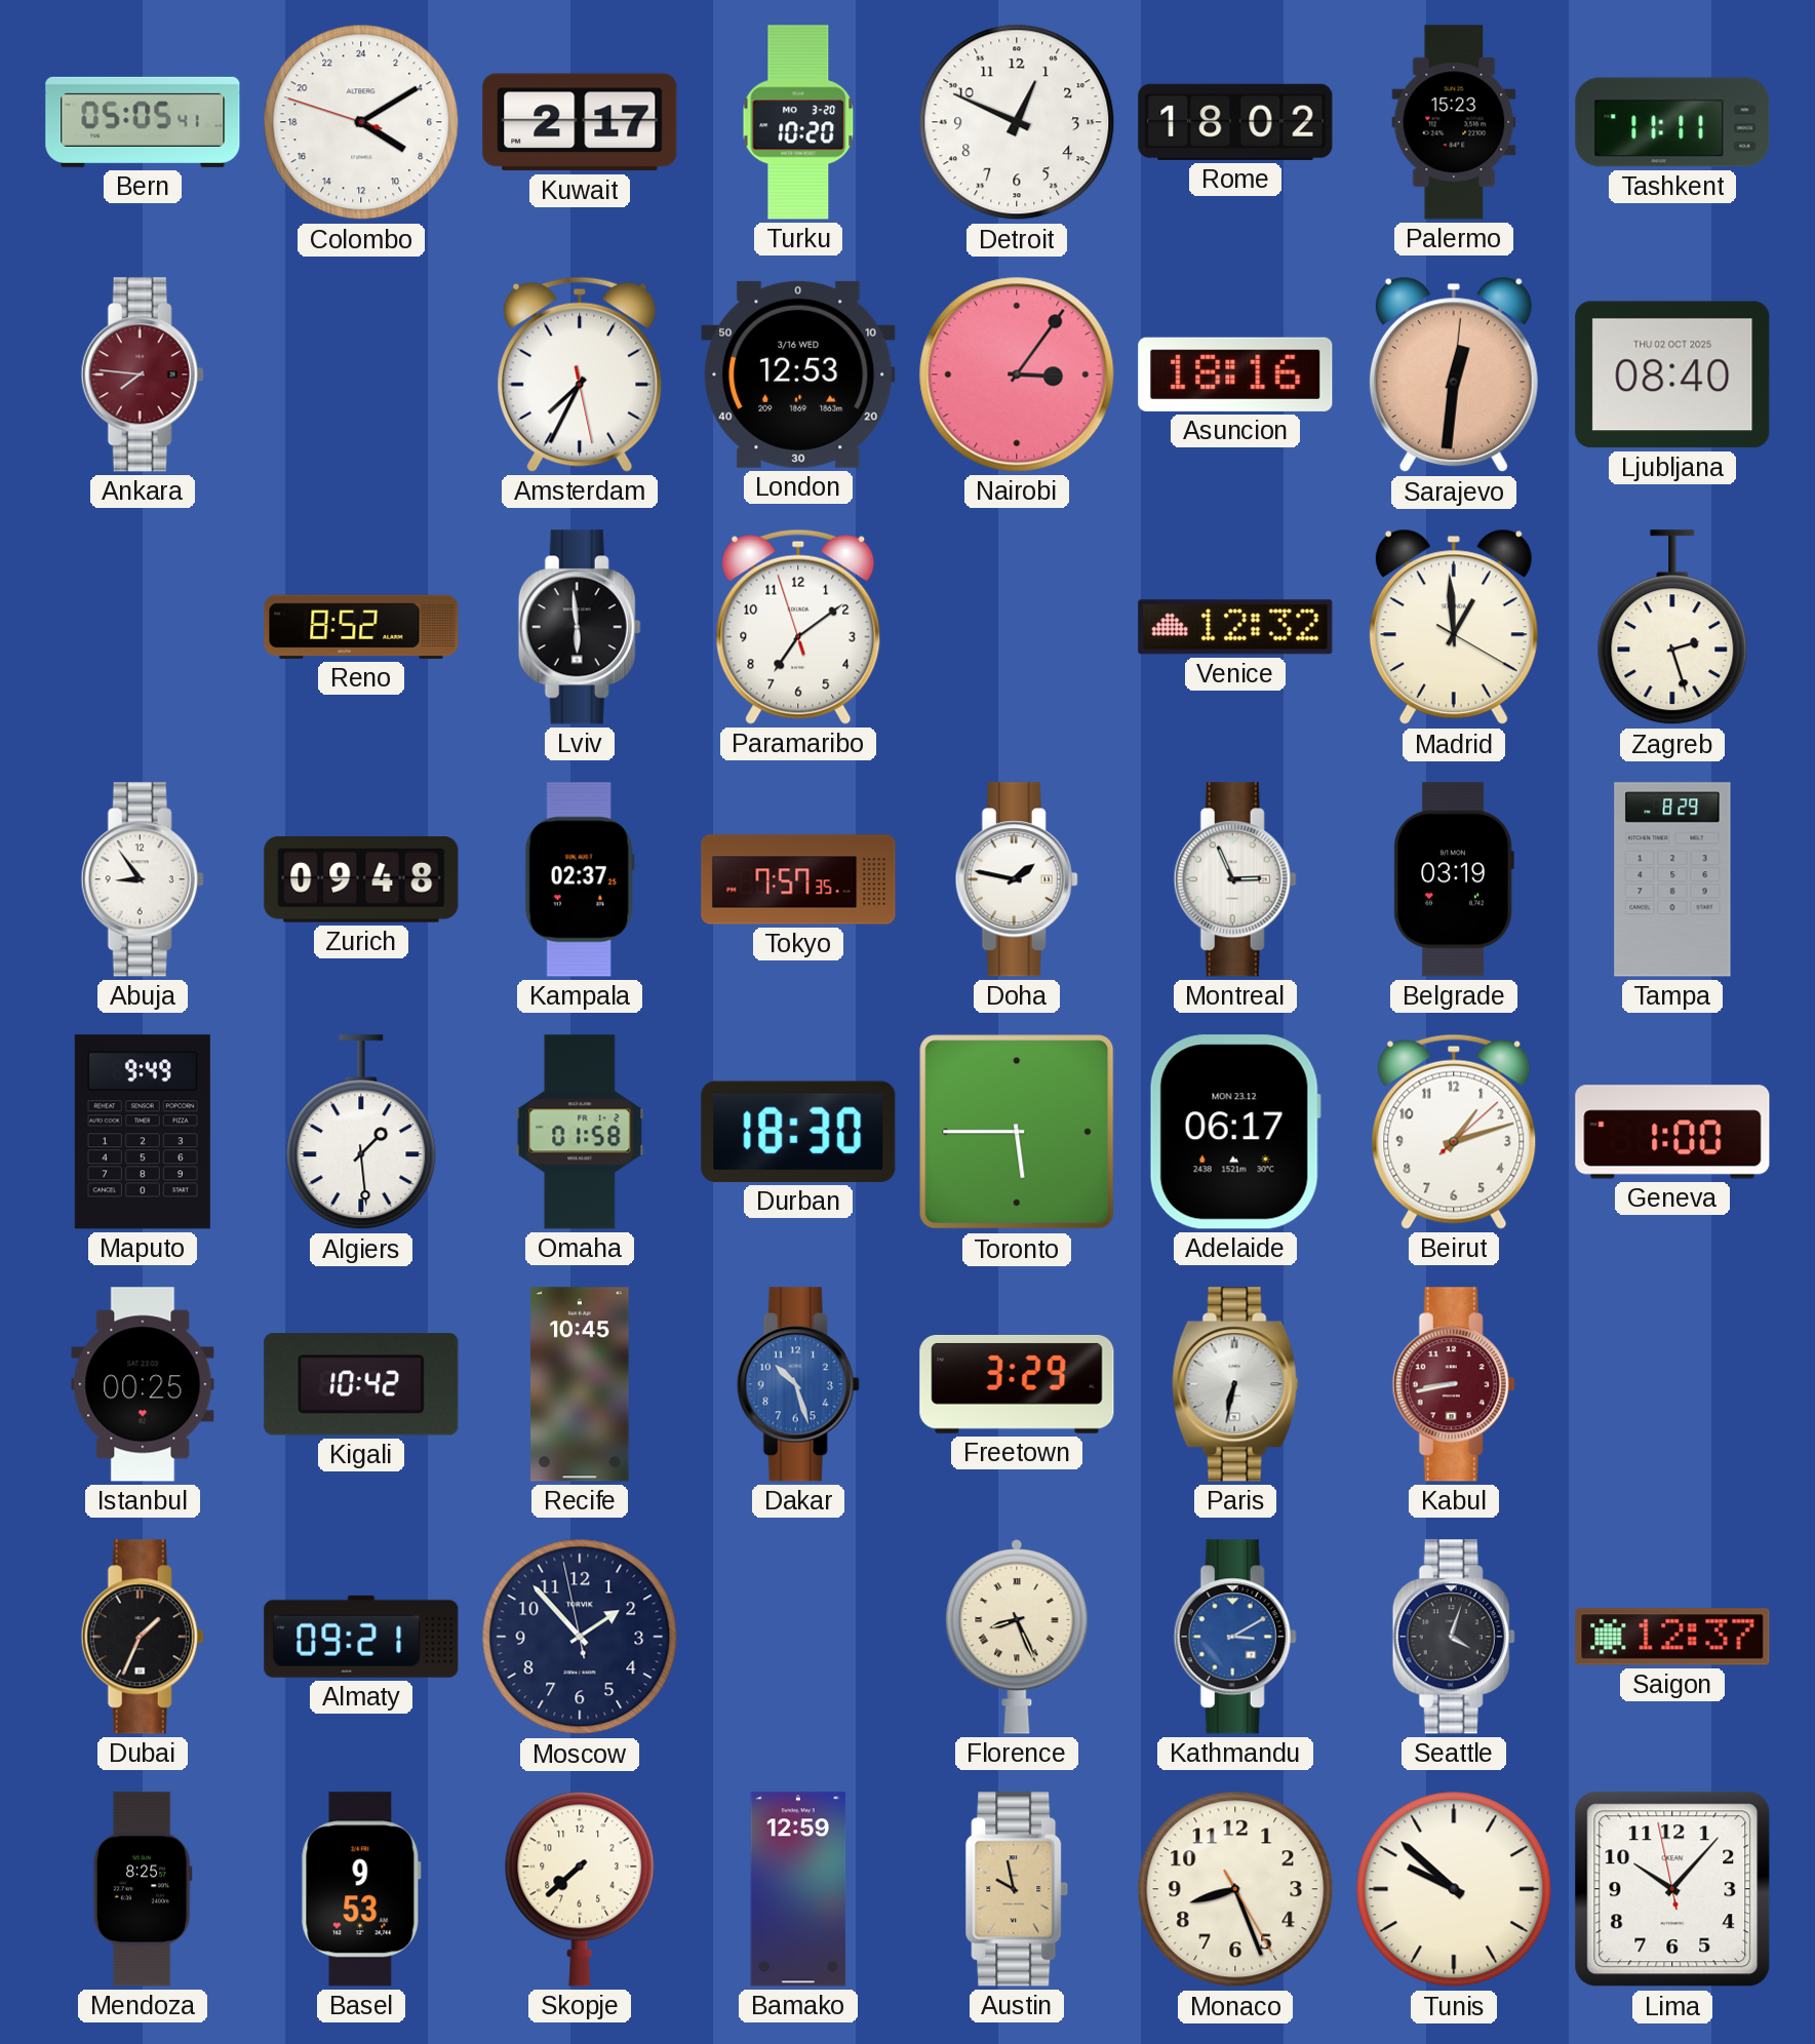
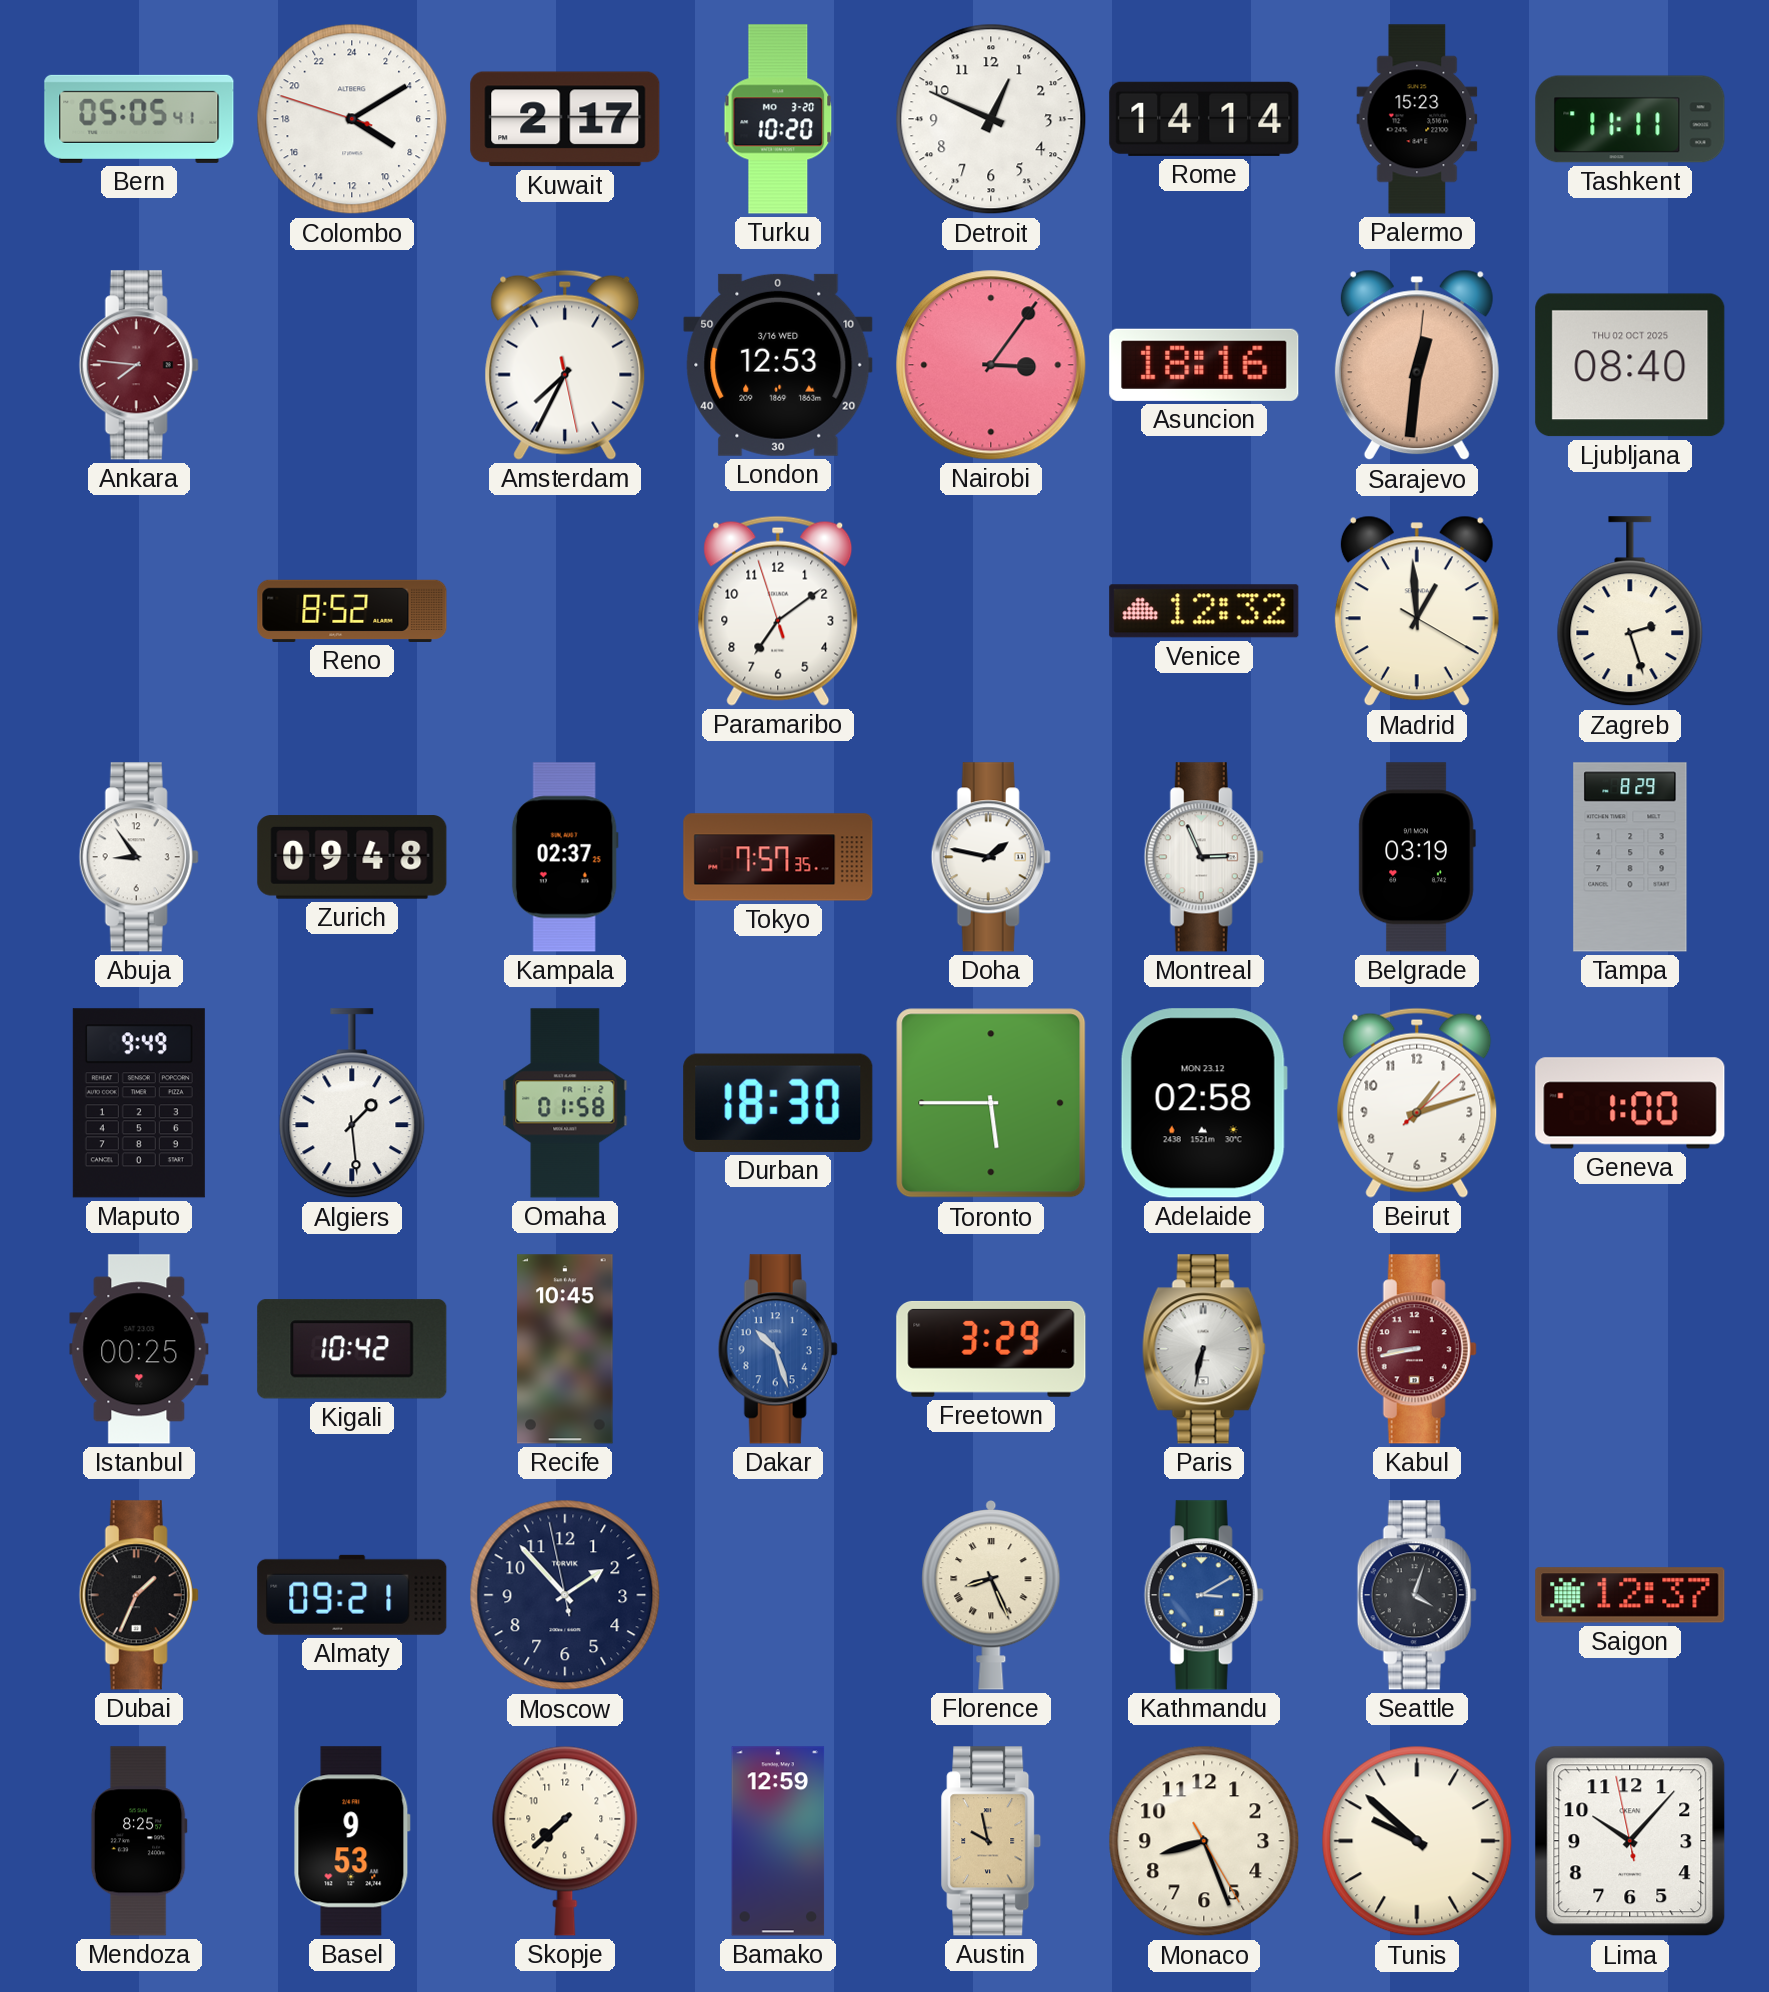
Rome: 18:02 -> 14:14 (1204, 119)
Lviv: 5:59 -> none (580, 627)
Adelaide: 06:17 -> 02:58 (1204, 1103)
